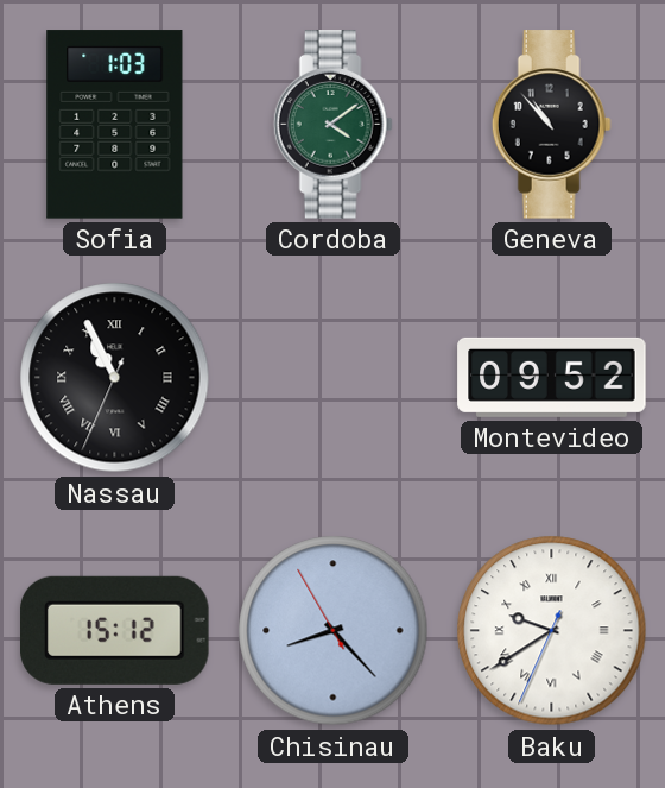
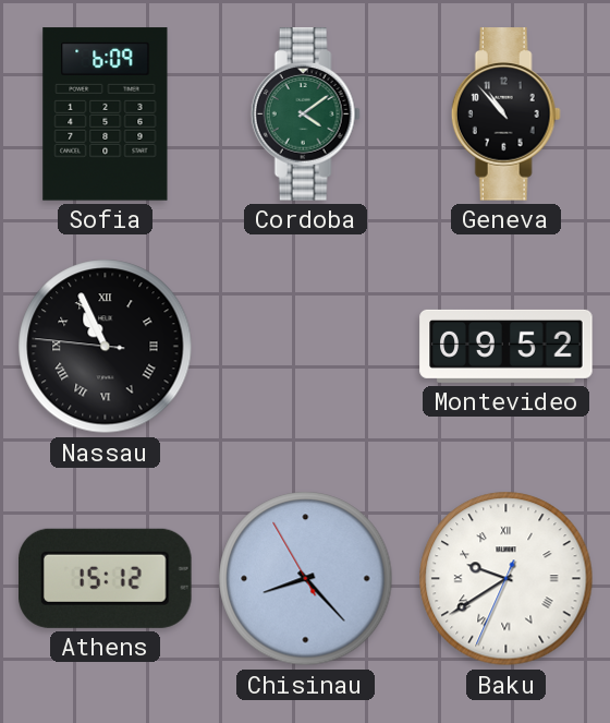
Sofia: 1:03 -> 6:09 (106, 115)
Nassau: 10:55:34 -> 10:55:46 (106, 347)
